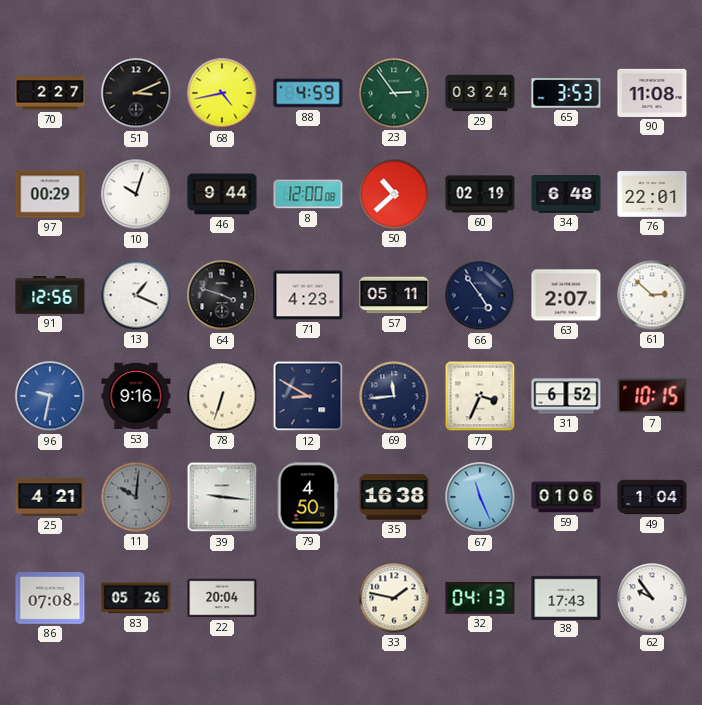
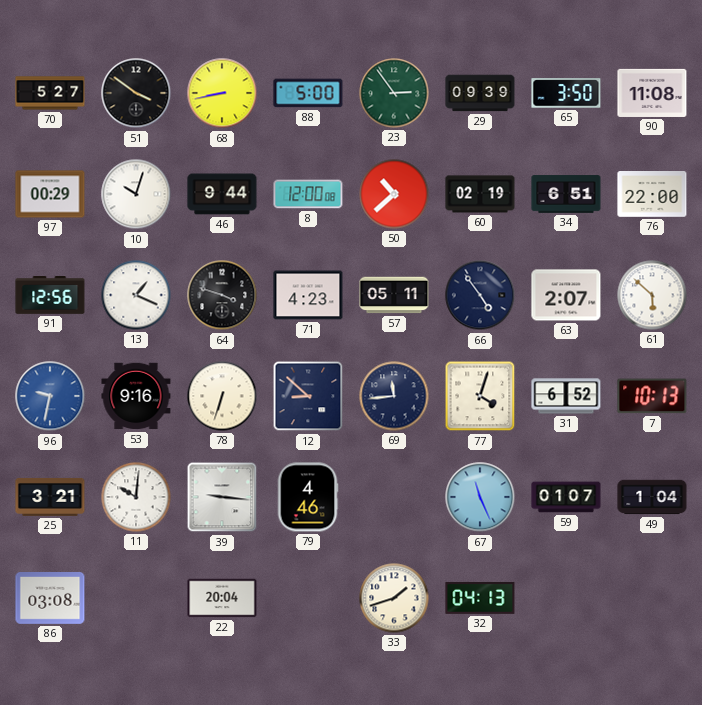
70: 2:27 -> 5:27 (50, 93)
51: 3:11 -> 3:51 (136, 93)
68: 4:43 -> 8:43 (222, 93)
88: 4:59 -> 5:00 (308, 93)
29: 03:24 -> 09:39 (480, 93)
65: 3:53 -> 3:50 (566, 93)
34: 6:48 -> 6:51 (566, 194)
76: 22:01 -> 22:00 (652, 195)
61: 2:52 -> 5:52 (652, 295)
12: 8:50 -> 8:52 (308, 396)
77: 3:34 -> 4:03 (480, 396)
7: 10:15 -> 10:13 (652, 396)
25: 4:21 -> 3:21 (50, 497)
11 dial: grey -> white (136, 497)
79: 4:50 -> 4:46 (308, 497)
35: 16:38 -> none (394, 497)
59: 01:06 -> 01:07 (566, 497)
86: 07:08 -> 03:08 (50, 599)
83: 05:26 -> none (136, 598)
33: 1:47 -> 1:42 (394, 598)
38: 17:43 -> none (566, 597)
62: 9:54 -> none (652, 598)
